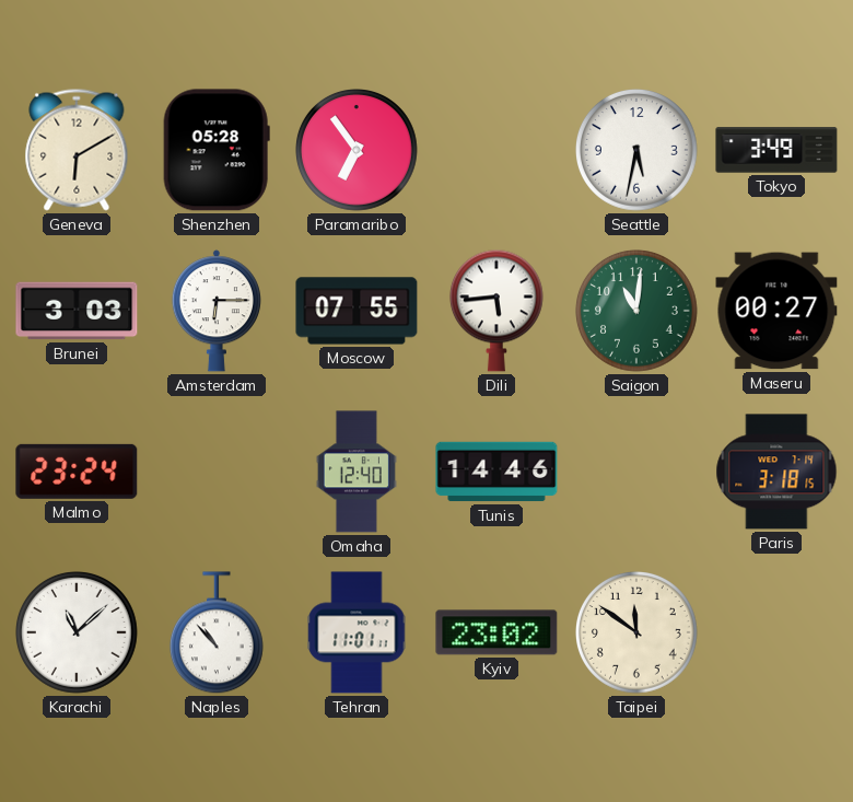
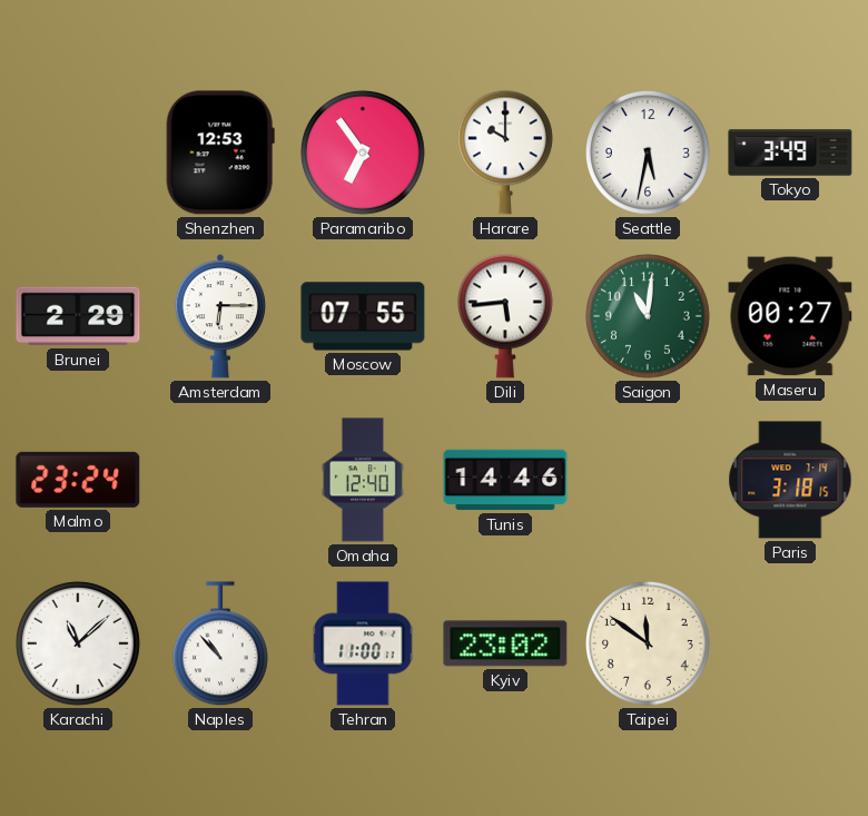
Geneva: 6:10 -> none (77, 150)
Shenzhen: 05:28 -> 12:53 (220, 153)
Harare: none -> 10:00 (505, 153)
Brunei: 3:03 -> 2:29 (78, 316)
Tehran: 11:01 -> 11:00 (363, 643)
